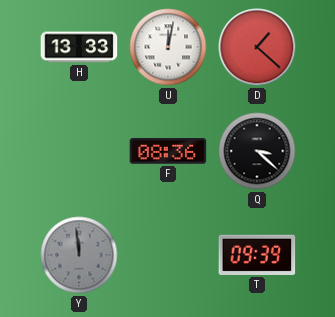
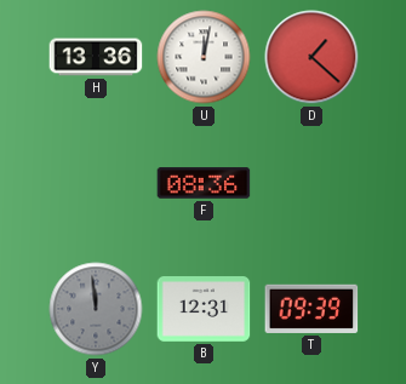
H: 13:33 -> 13:36 (96, 57)
Q: 3:22 -> none (257, 151)
B: none -> 12:31 (204, 310)
